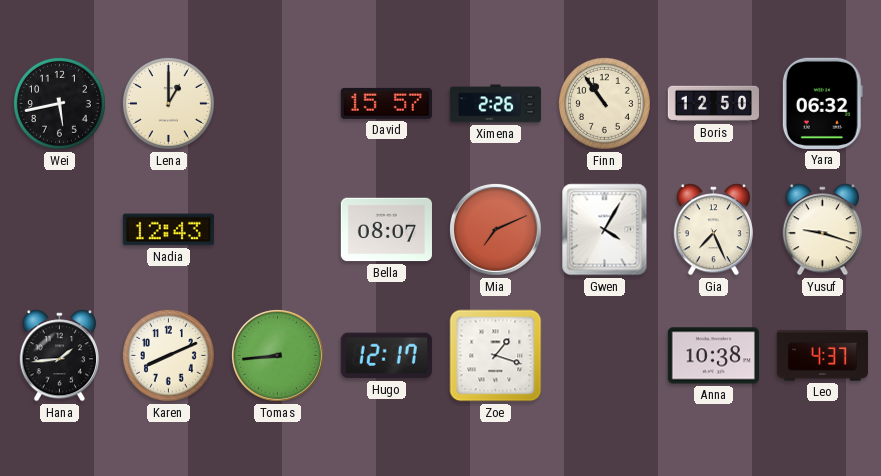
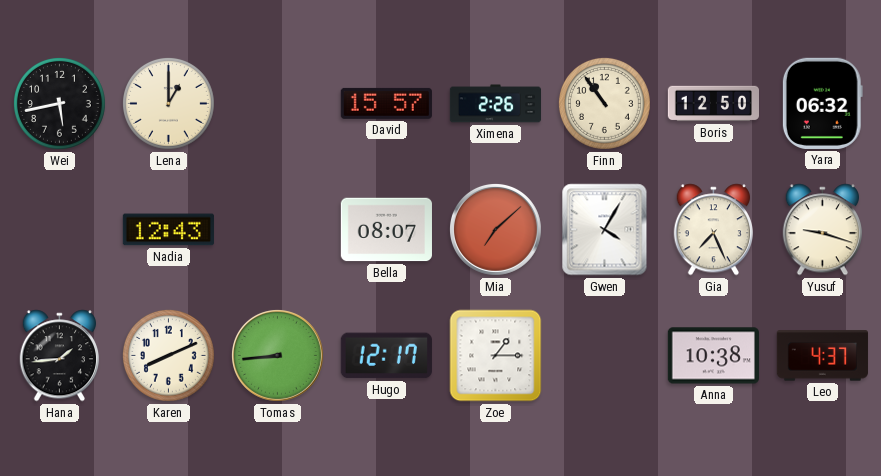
Mia: 7:11 -> 7:08 (495, 229)
Zoe: 1:18 -> 1:15 (496, 356)
